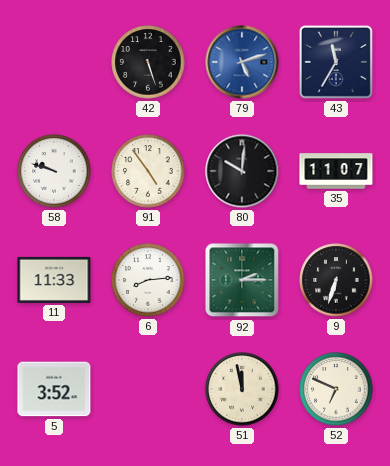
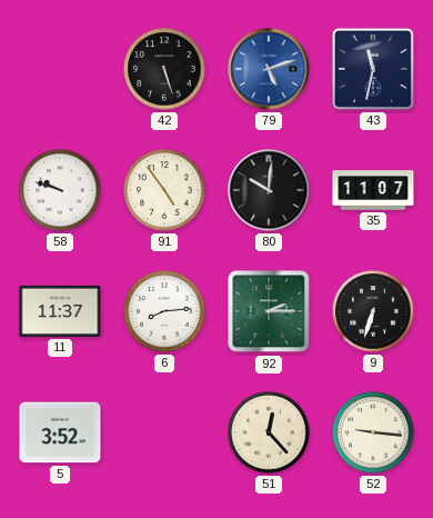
43: 11:35 -> 11:32 (373, 69)
11: 11:33 -> 11:37 (60, 311)
51: 11:58 -> 12:23 (269, 432)
52: 6:49 -> 9:16 (373, 432)
